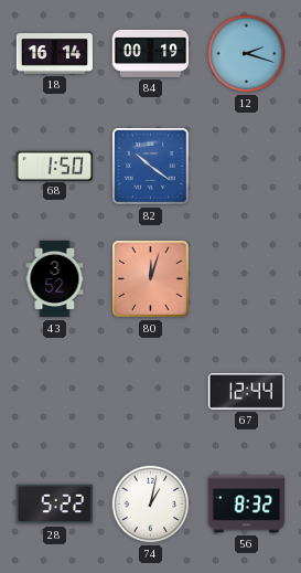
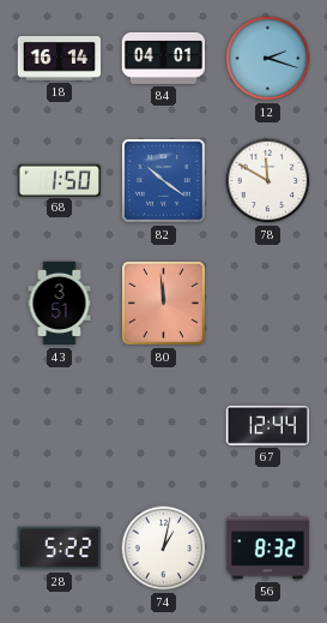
84: 00:19 -> 04:01 (163, 58)
78: none -> 11:50 (268, 181)
43: 3:52 -> 3:51 (60, 304)
80: 12:03 -> 11:59 (164, 304)
